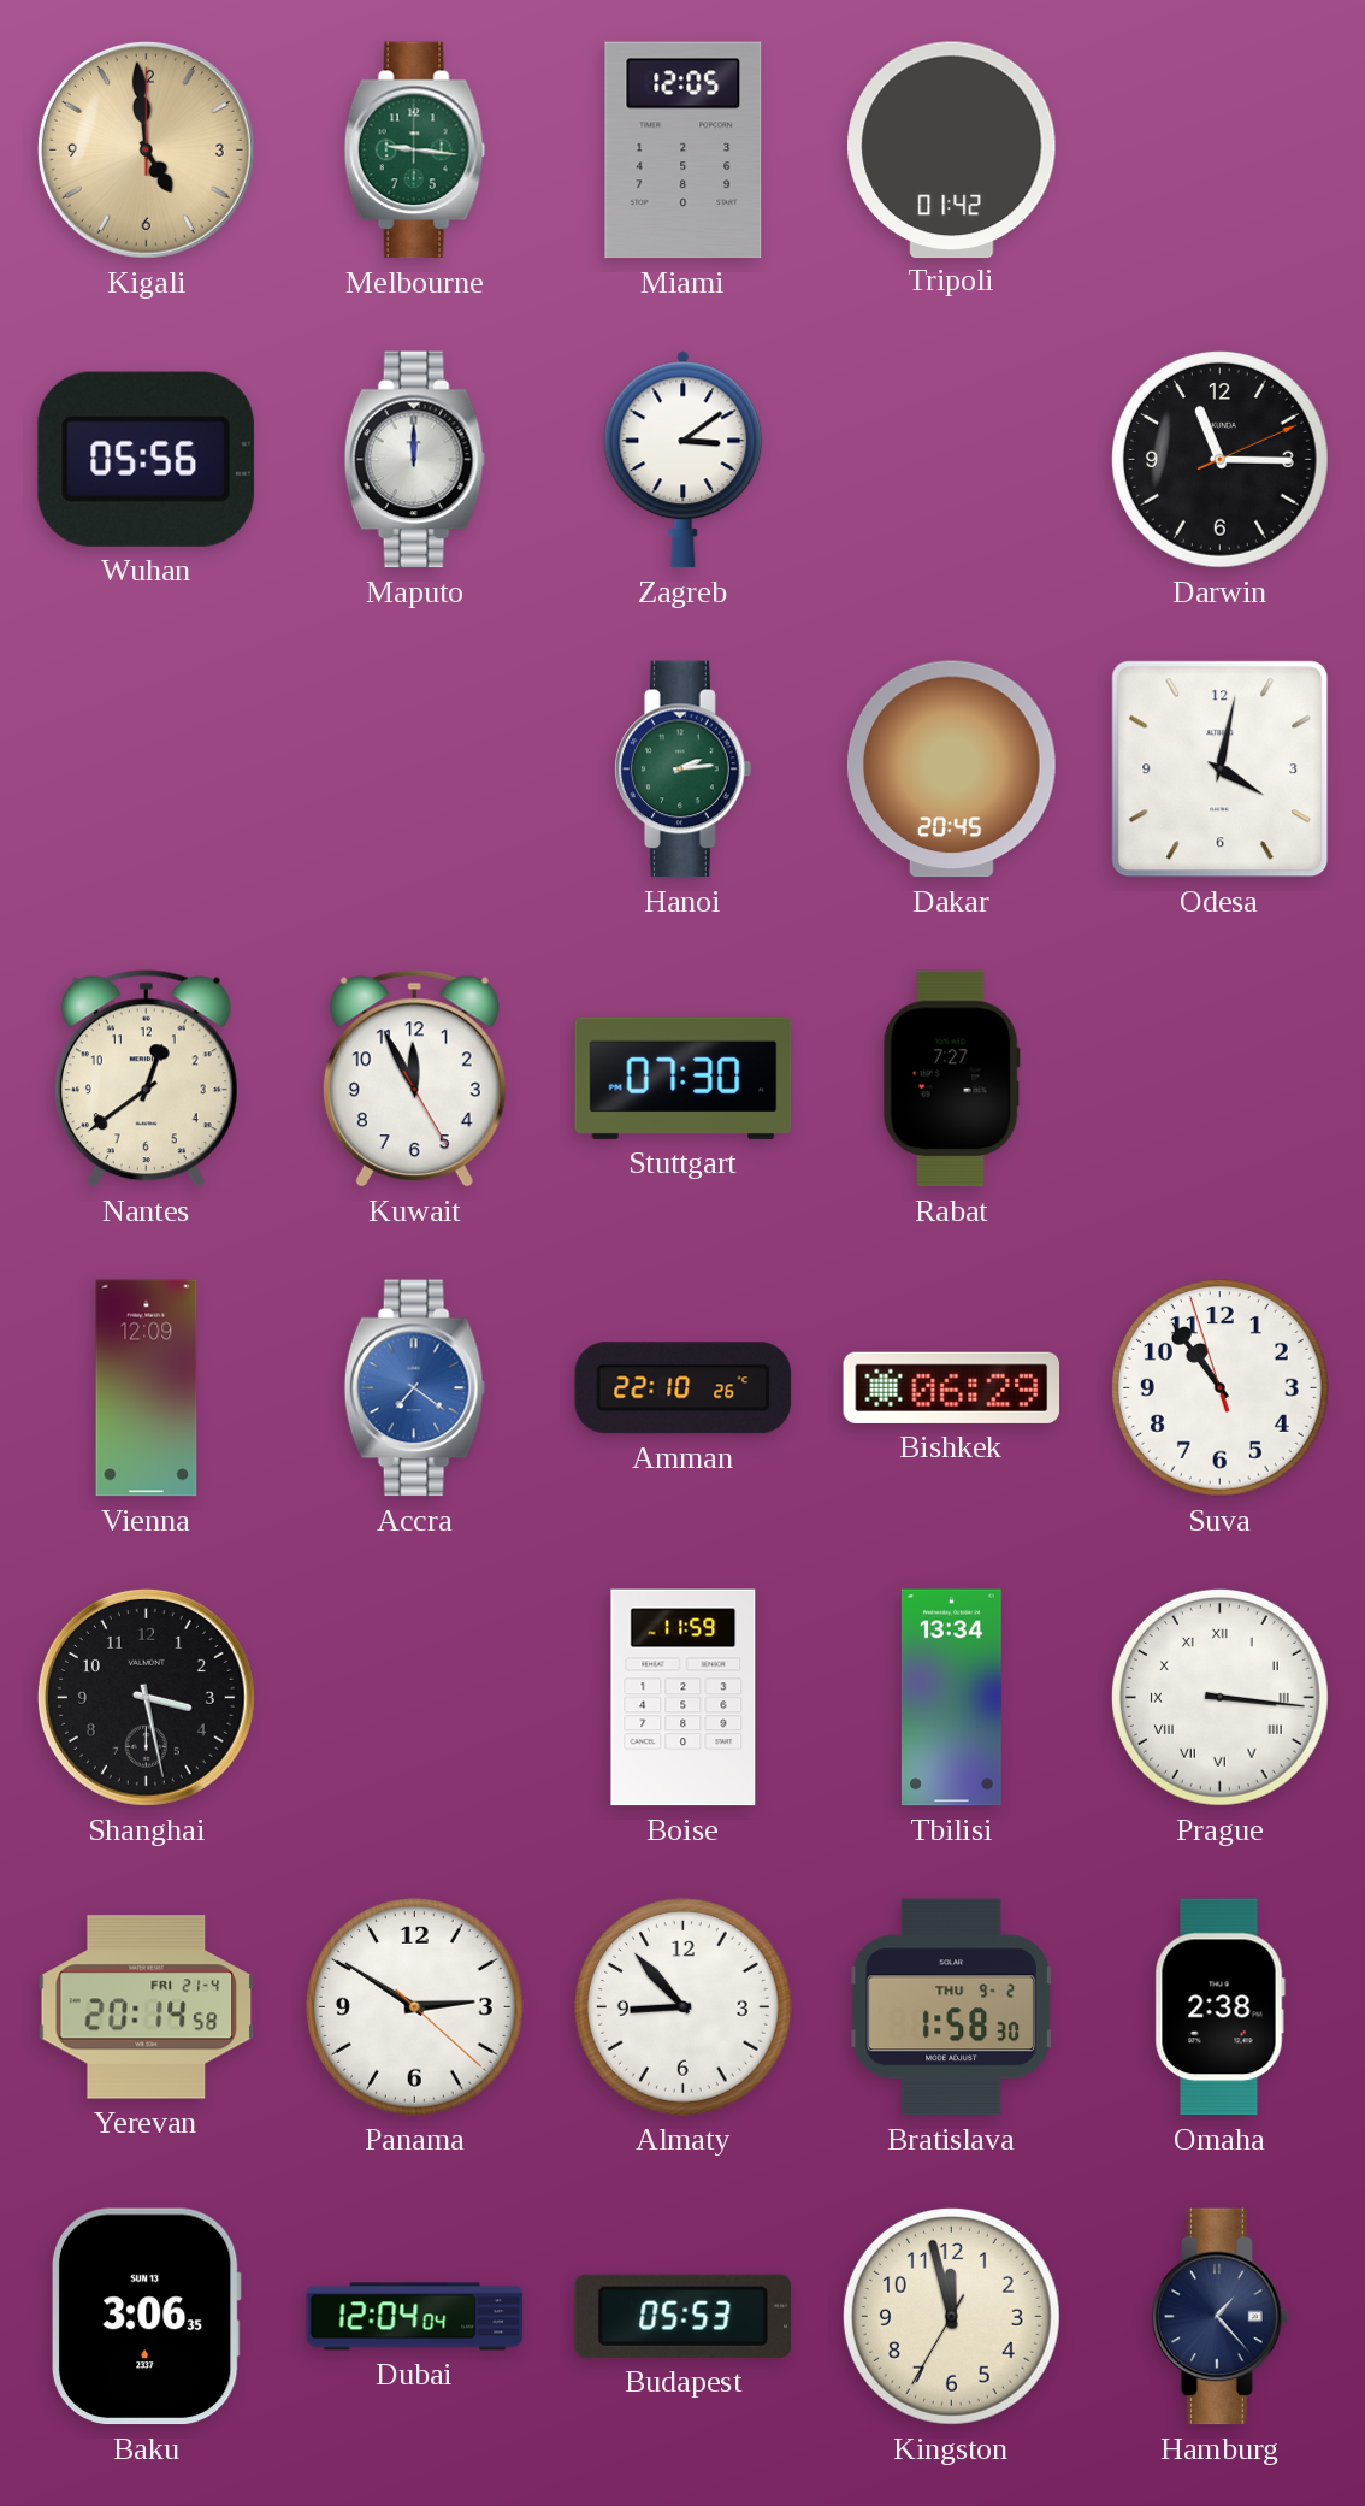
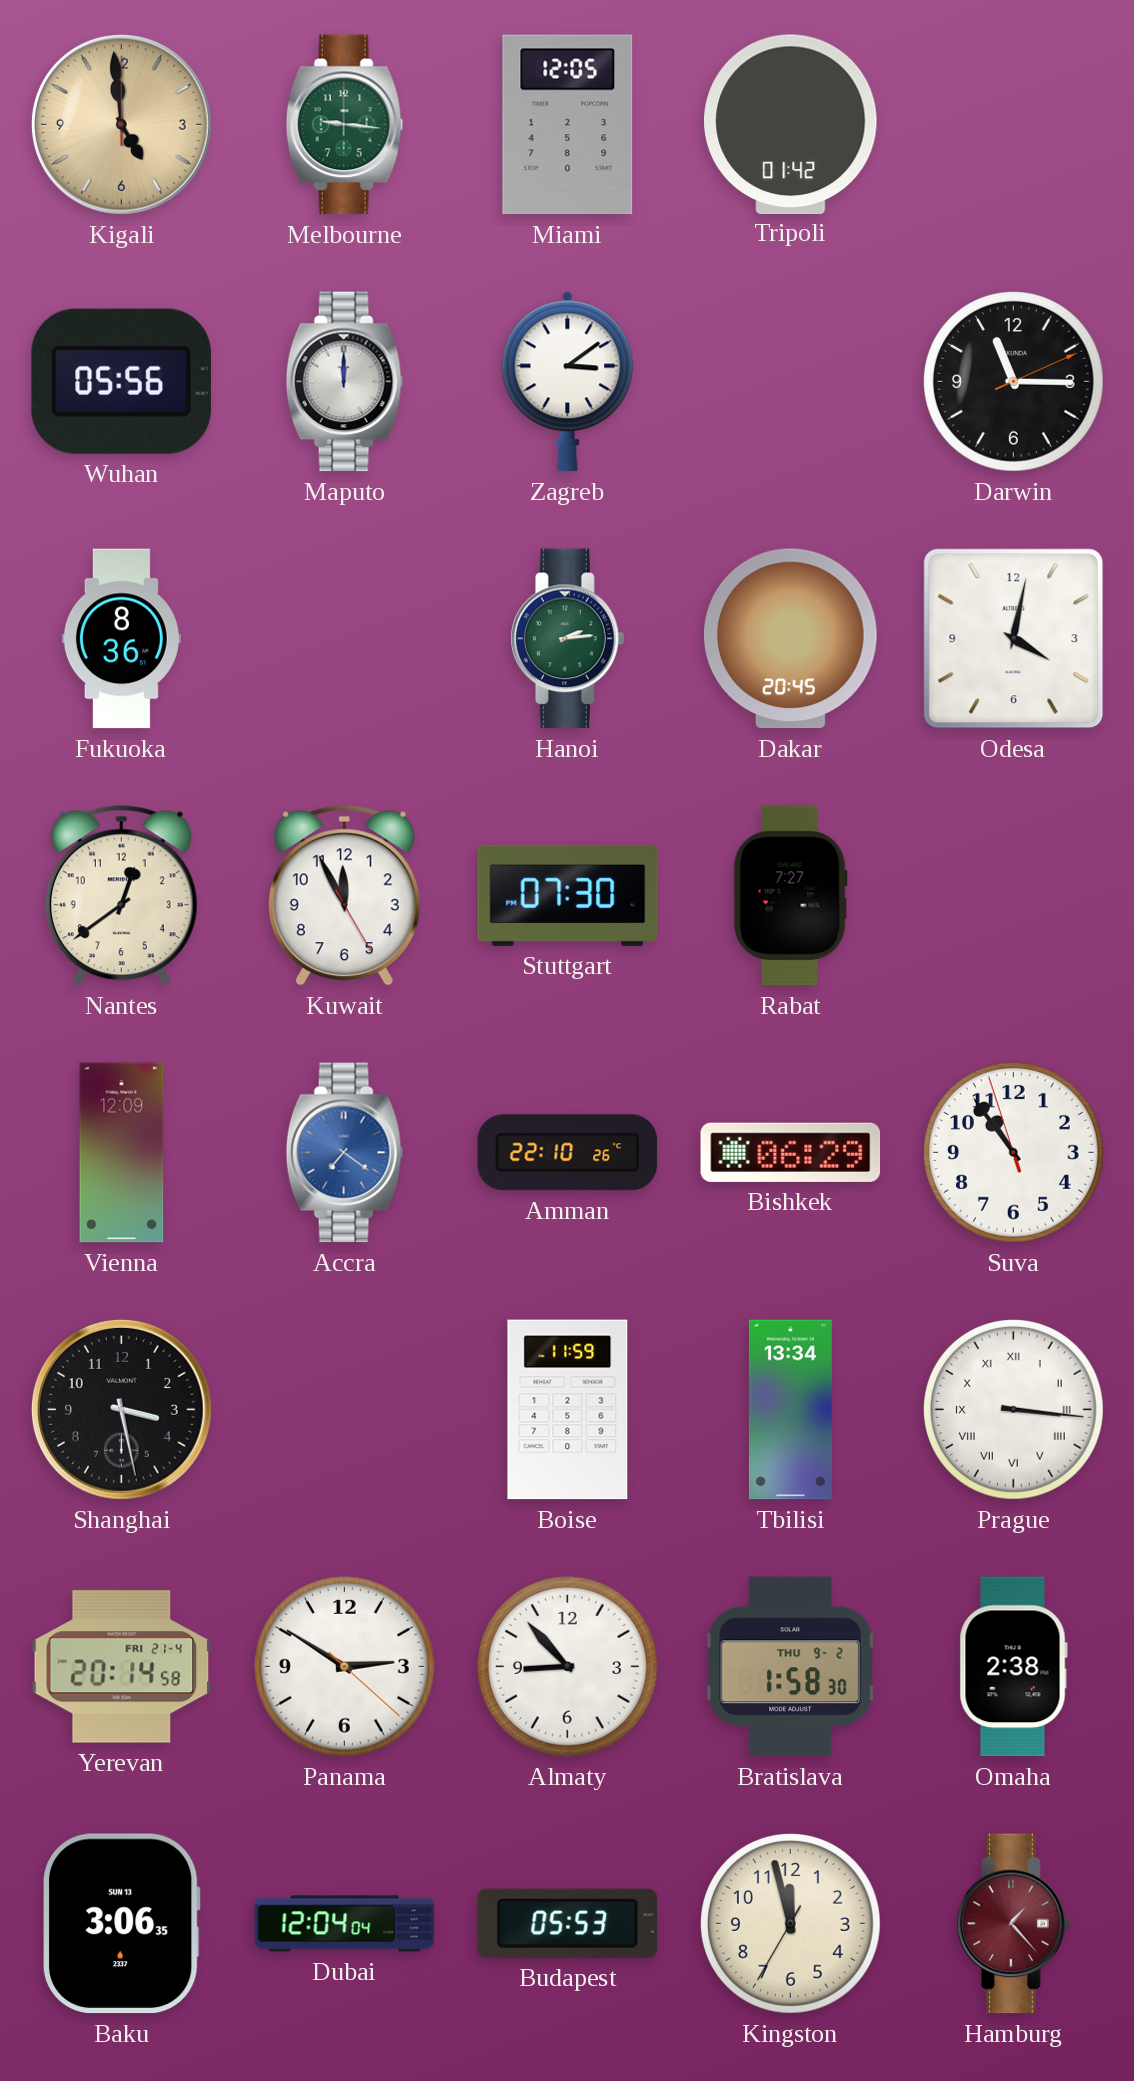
Fukuoka: none -> 8:36 (121, 639)
Hamburg dial: navy -> burgundy (1014, 1924)
